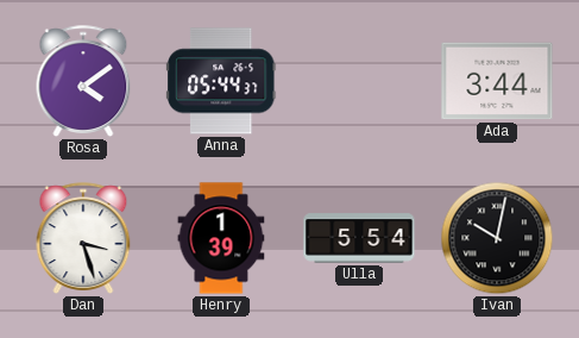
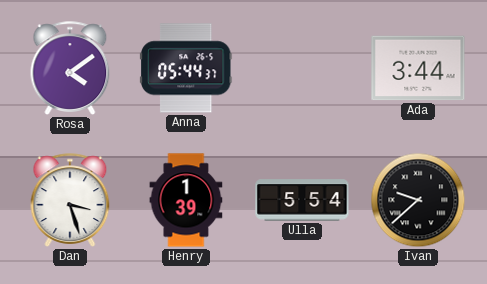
Ivan: 10:02 -> 9:38 (418, 200)
